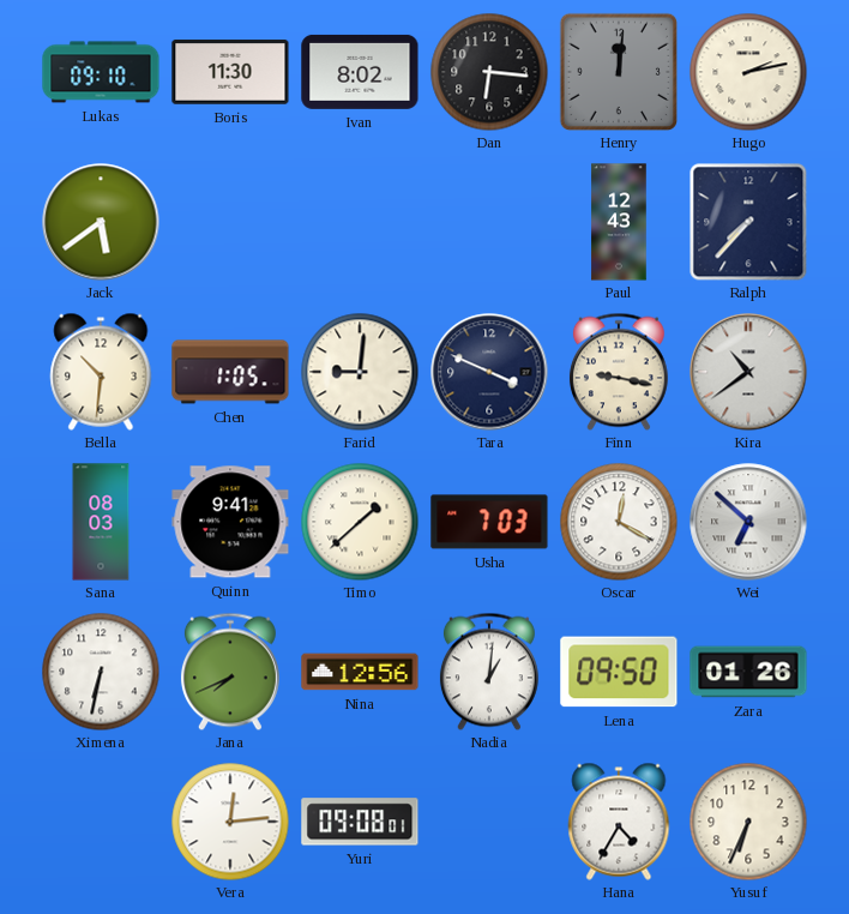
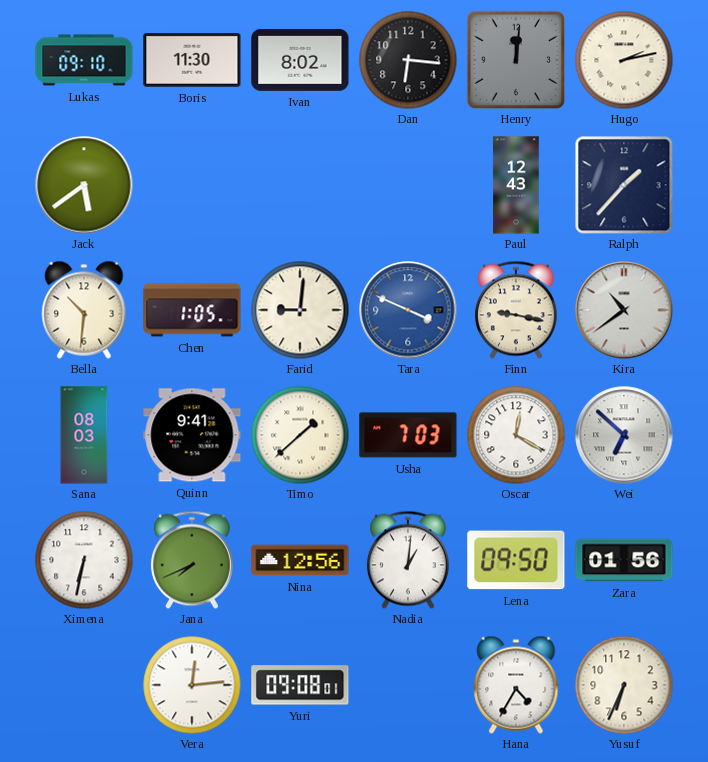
Ralph: 7:37 -> 1:37 (624, 185)
Tara dial: navy -> blue (408, 310)
Zara: 01:26 -> 01:56 (624, 560)
